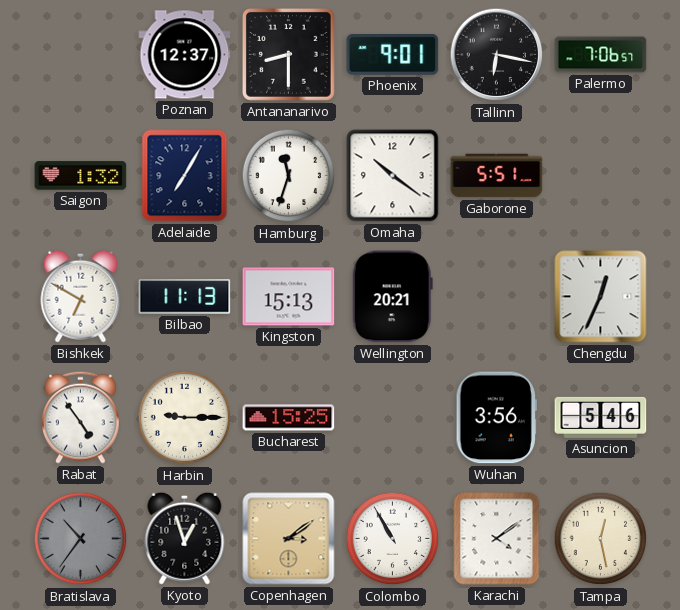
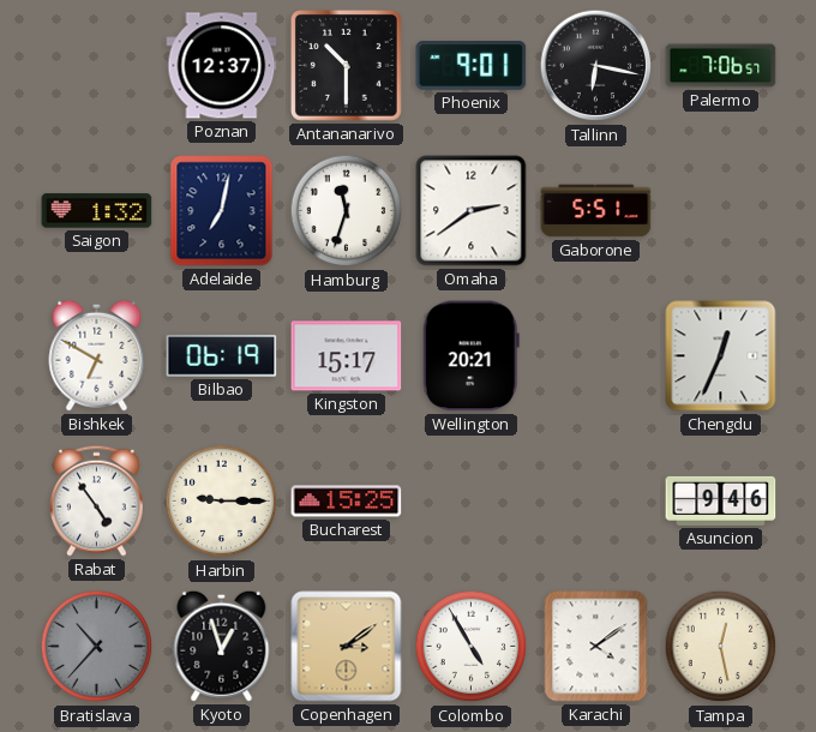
Antananarivo: 8:30 -> 10:30 (346, 65)
Adelaide: 7:05 -> 7:02 (222, 211)
Omaha: 10:21 -> 2:39 (472, 211)
Bilbao: 11:13 -> 06:19 (222, 356)
Kingston: 15:13 -> 15:17 (347, 356)
Wuhan: 3:56 -> none (496, 418)
Asuncion: 5:46 -> 9:46 (721, 500)
Bratislava: 10:36 -> 10:37 (97, 647)
Colombo: 10:55 -> 4:55 (472, 647)
